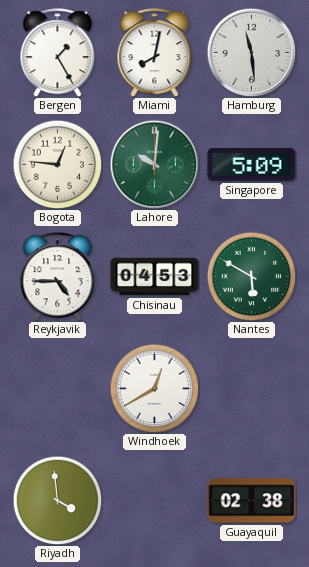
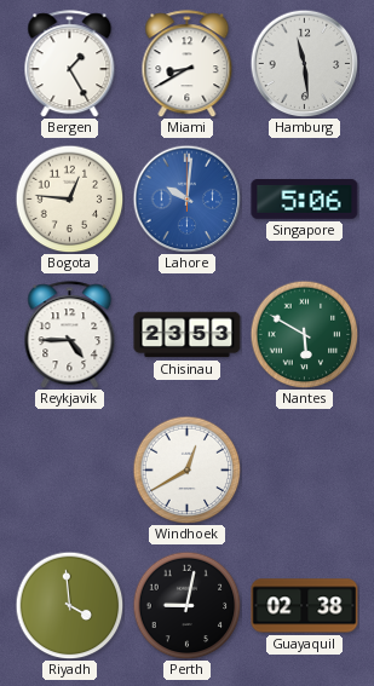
Miami: 8:02 -> 8:40 (188, 64)
Lahore dial: green -> blue (186, 198)
Singapore: 5:09 -> 5:06 (305, 200)
Chisinau: 04:53 -> 23:53 (188, 335)
Perth: none -> 9:02 (186, 605)
